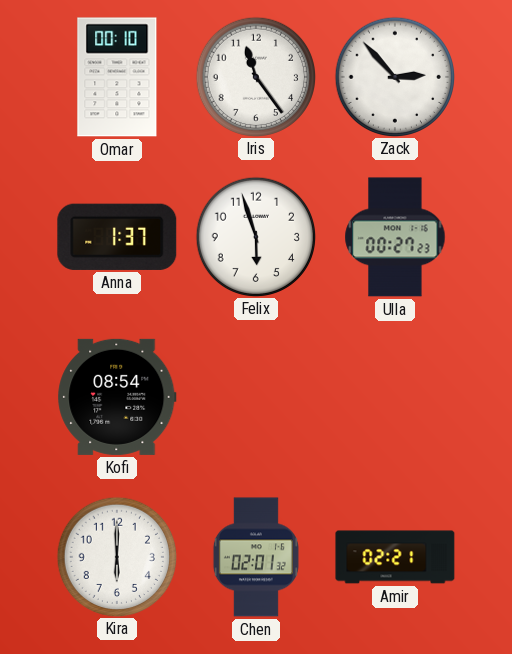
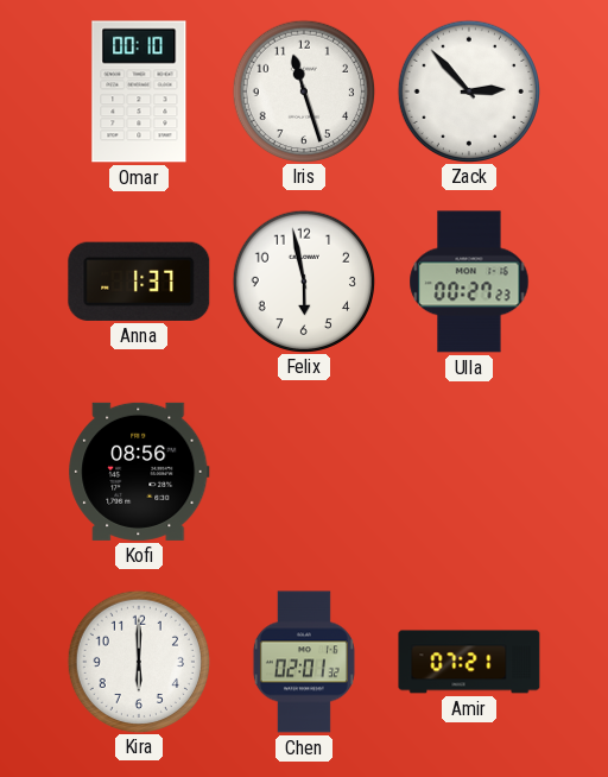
Iris: 11:24 -> 11:27 (303, 90)
Felix: 5:57 -> 5:58 (303, 280)
Kofi: 08:54 -> 08:56 (139, 472)
Amir: 02:21 -> 07:21 (469, 662)
